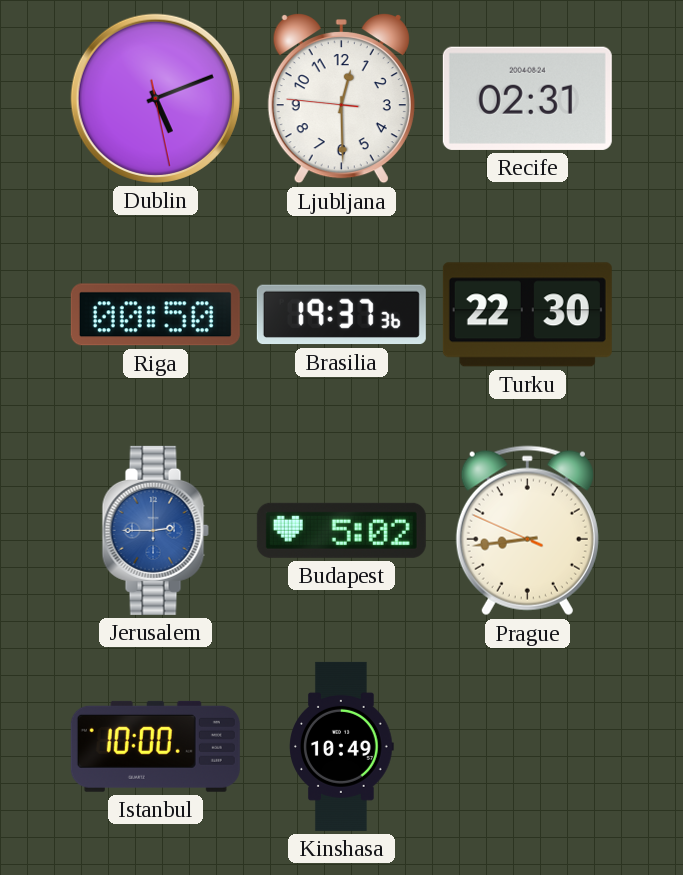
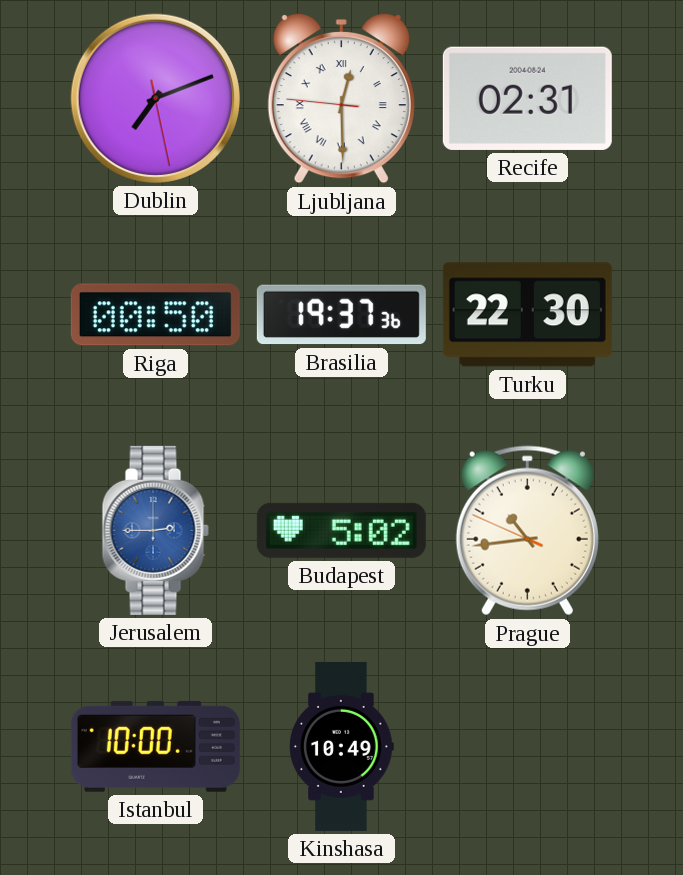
Dublin: 5:11 -> 7:11 (155, 98)
Ljubljana numerals: Arabic -> Roman (341, 99)
Prague: 8:43 -> 10:43 (527, 531)
